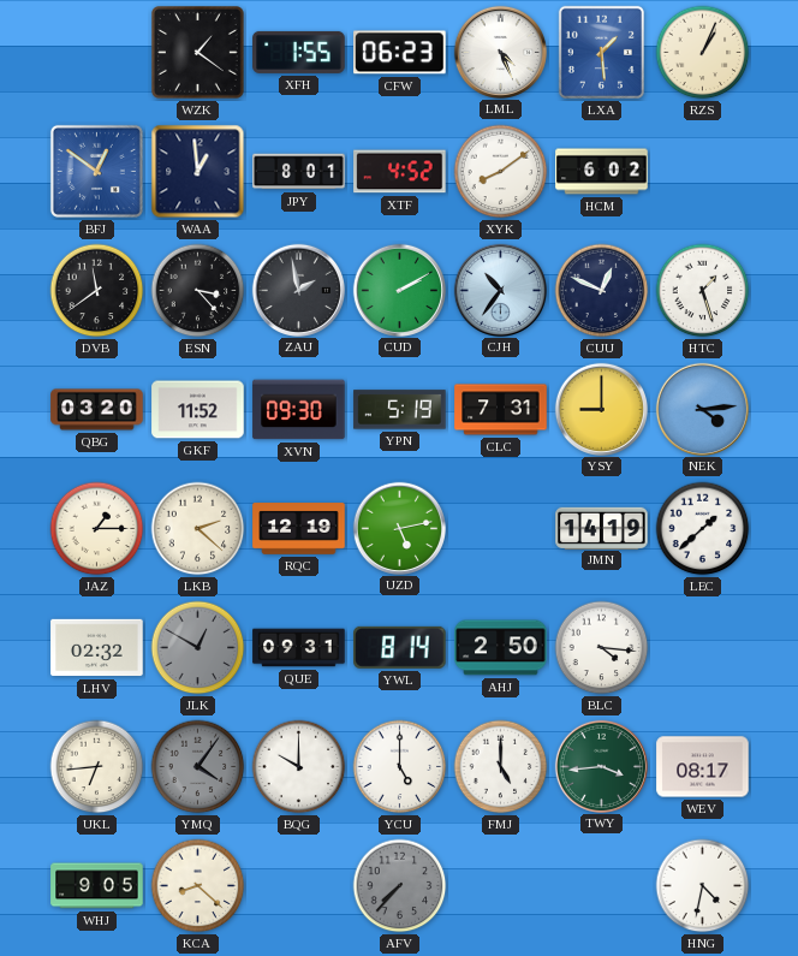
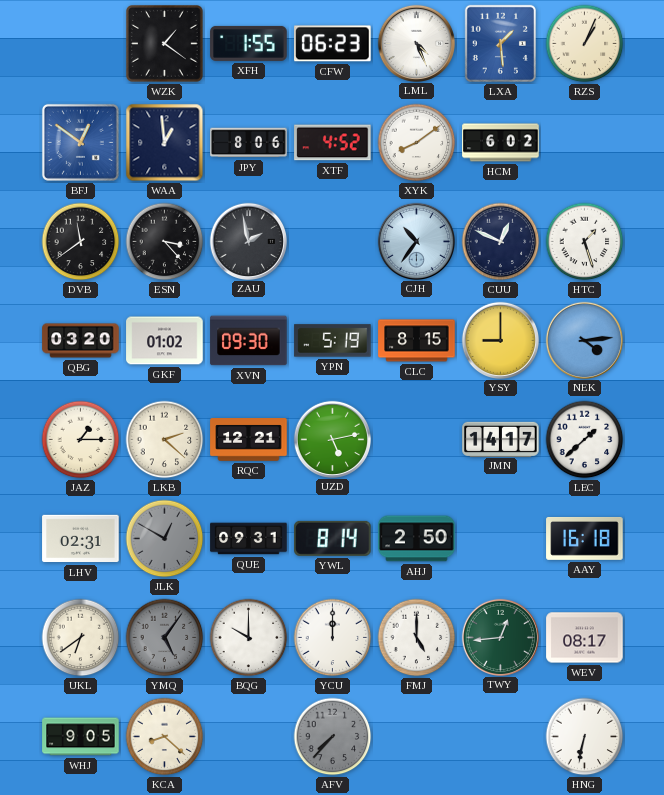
JPY: 8:01 -> 8:06 (249, 143)
CUD: 2:10 -> none (399, 290)
GKF: 11:52 -> 01:02 (165, 341)
CLC: 7:31 -> 8:15 (417, 341)
RQC: 12:19 -> 12:21 (249, 440)
JMN: 14:19 -> 14:17 (501, 439)
LHV: 02:32 -> 02:31 (81, 539)
BLC: 4:16 -> none (602, 648)
AAY: none -> 16:18 (585, 538)
UKL: 6:44 -> 6:39 (81, 638)
YMQ: 4:06 -> 5:06 (165, 638)
YCU: 5:00 -> 12:00 (333, 638)
TWY: 3:44 -> 12:44 (500, 637)
HNG: 4:32 -> 6:32 (585, 737)
